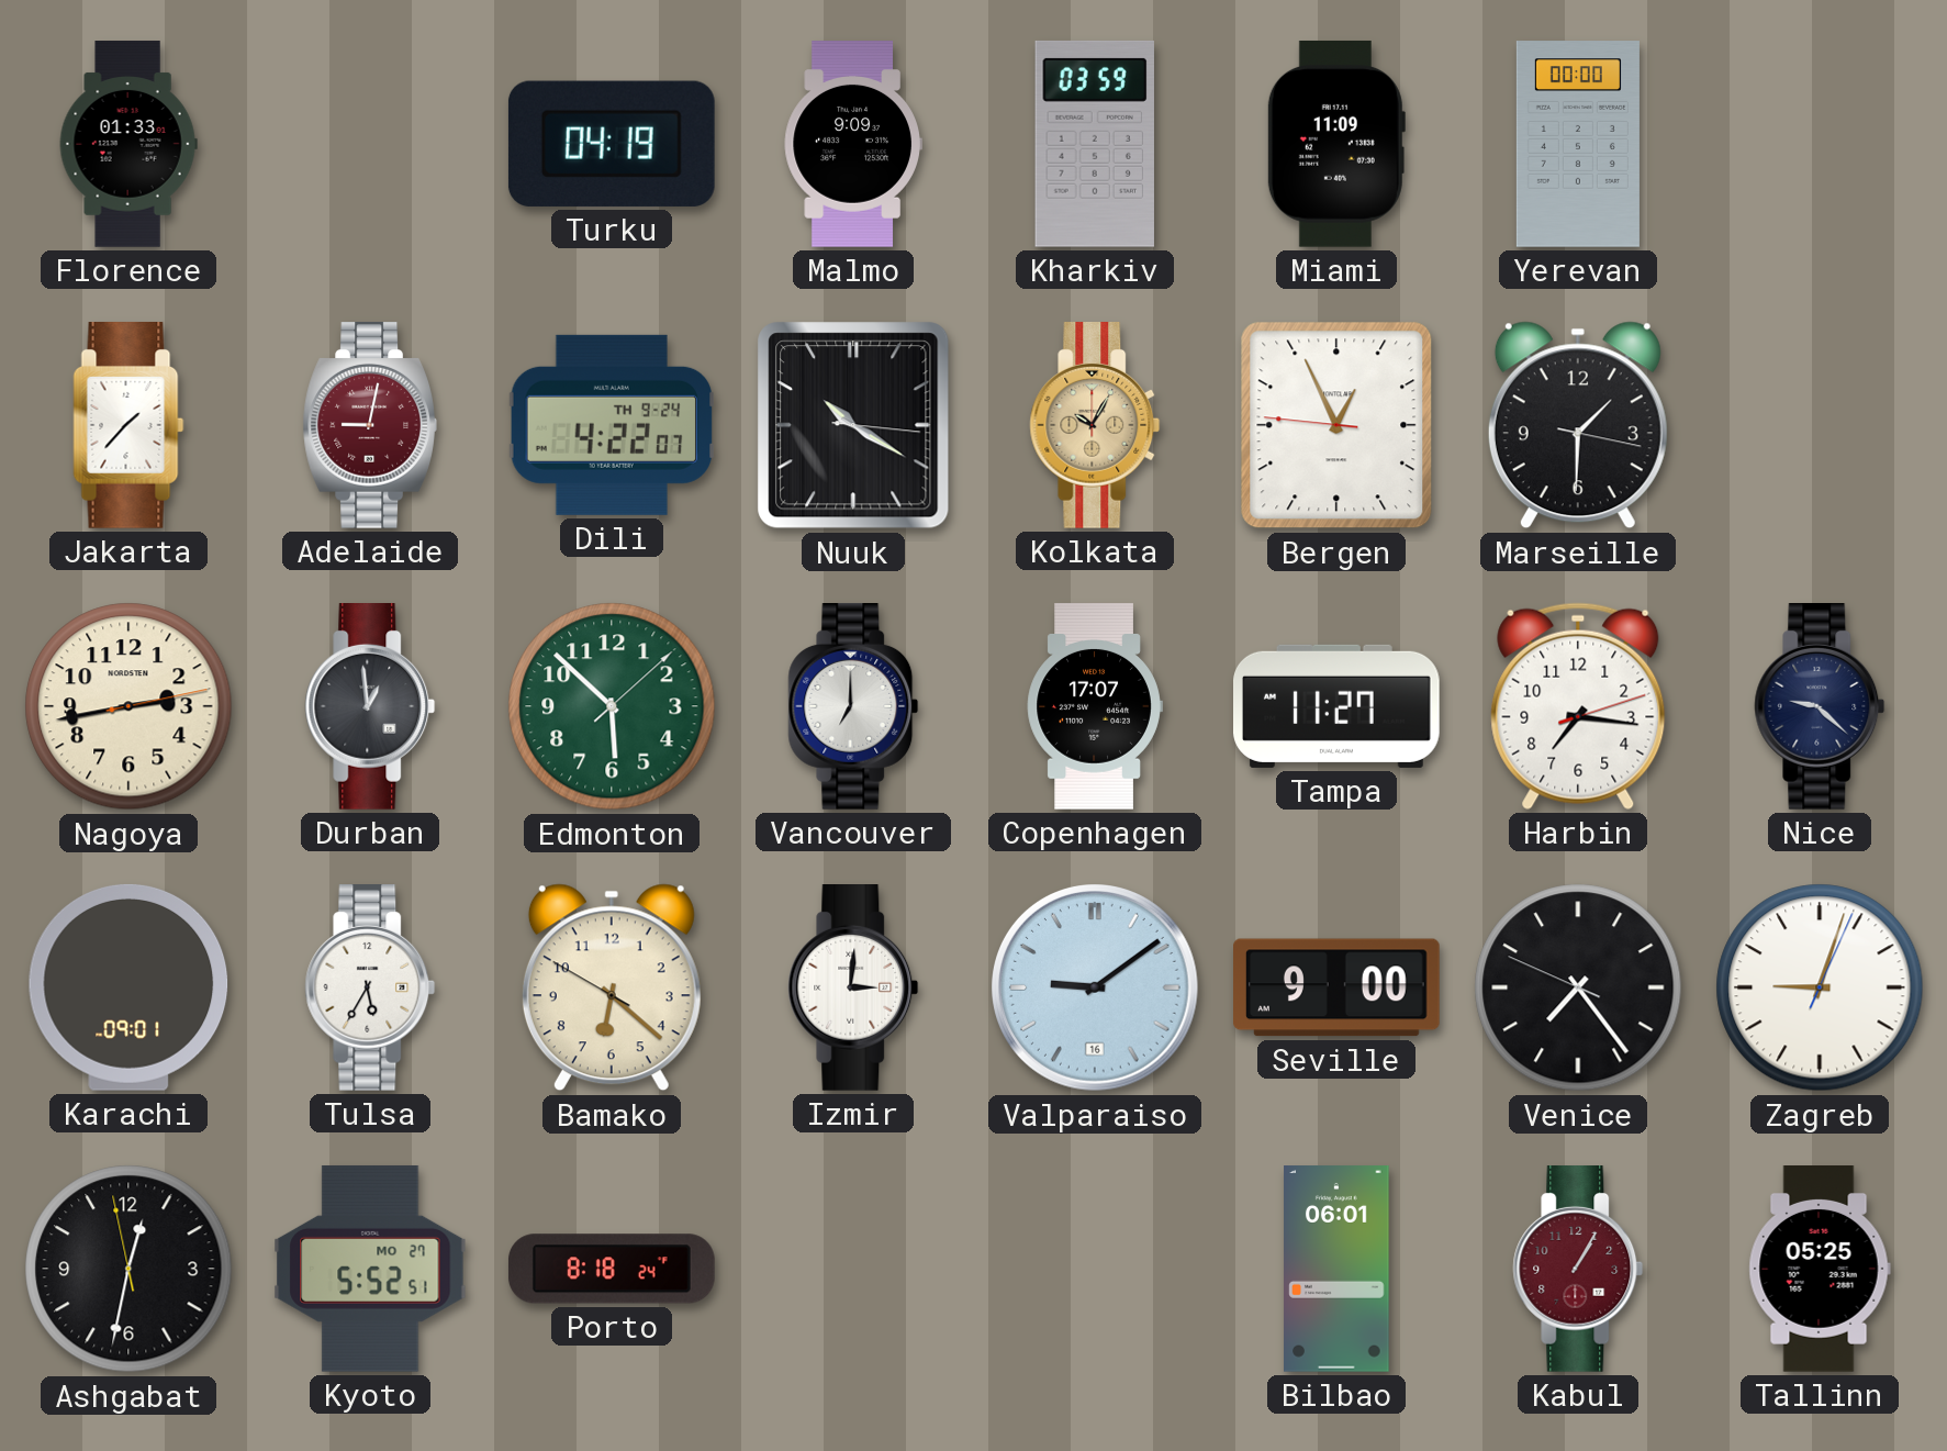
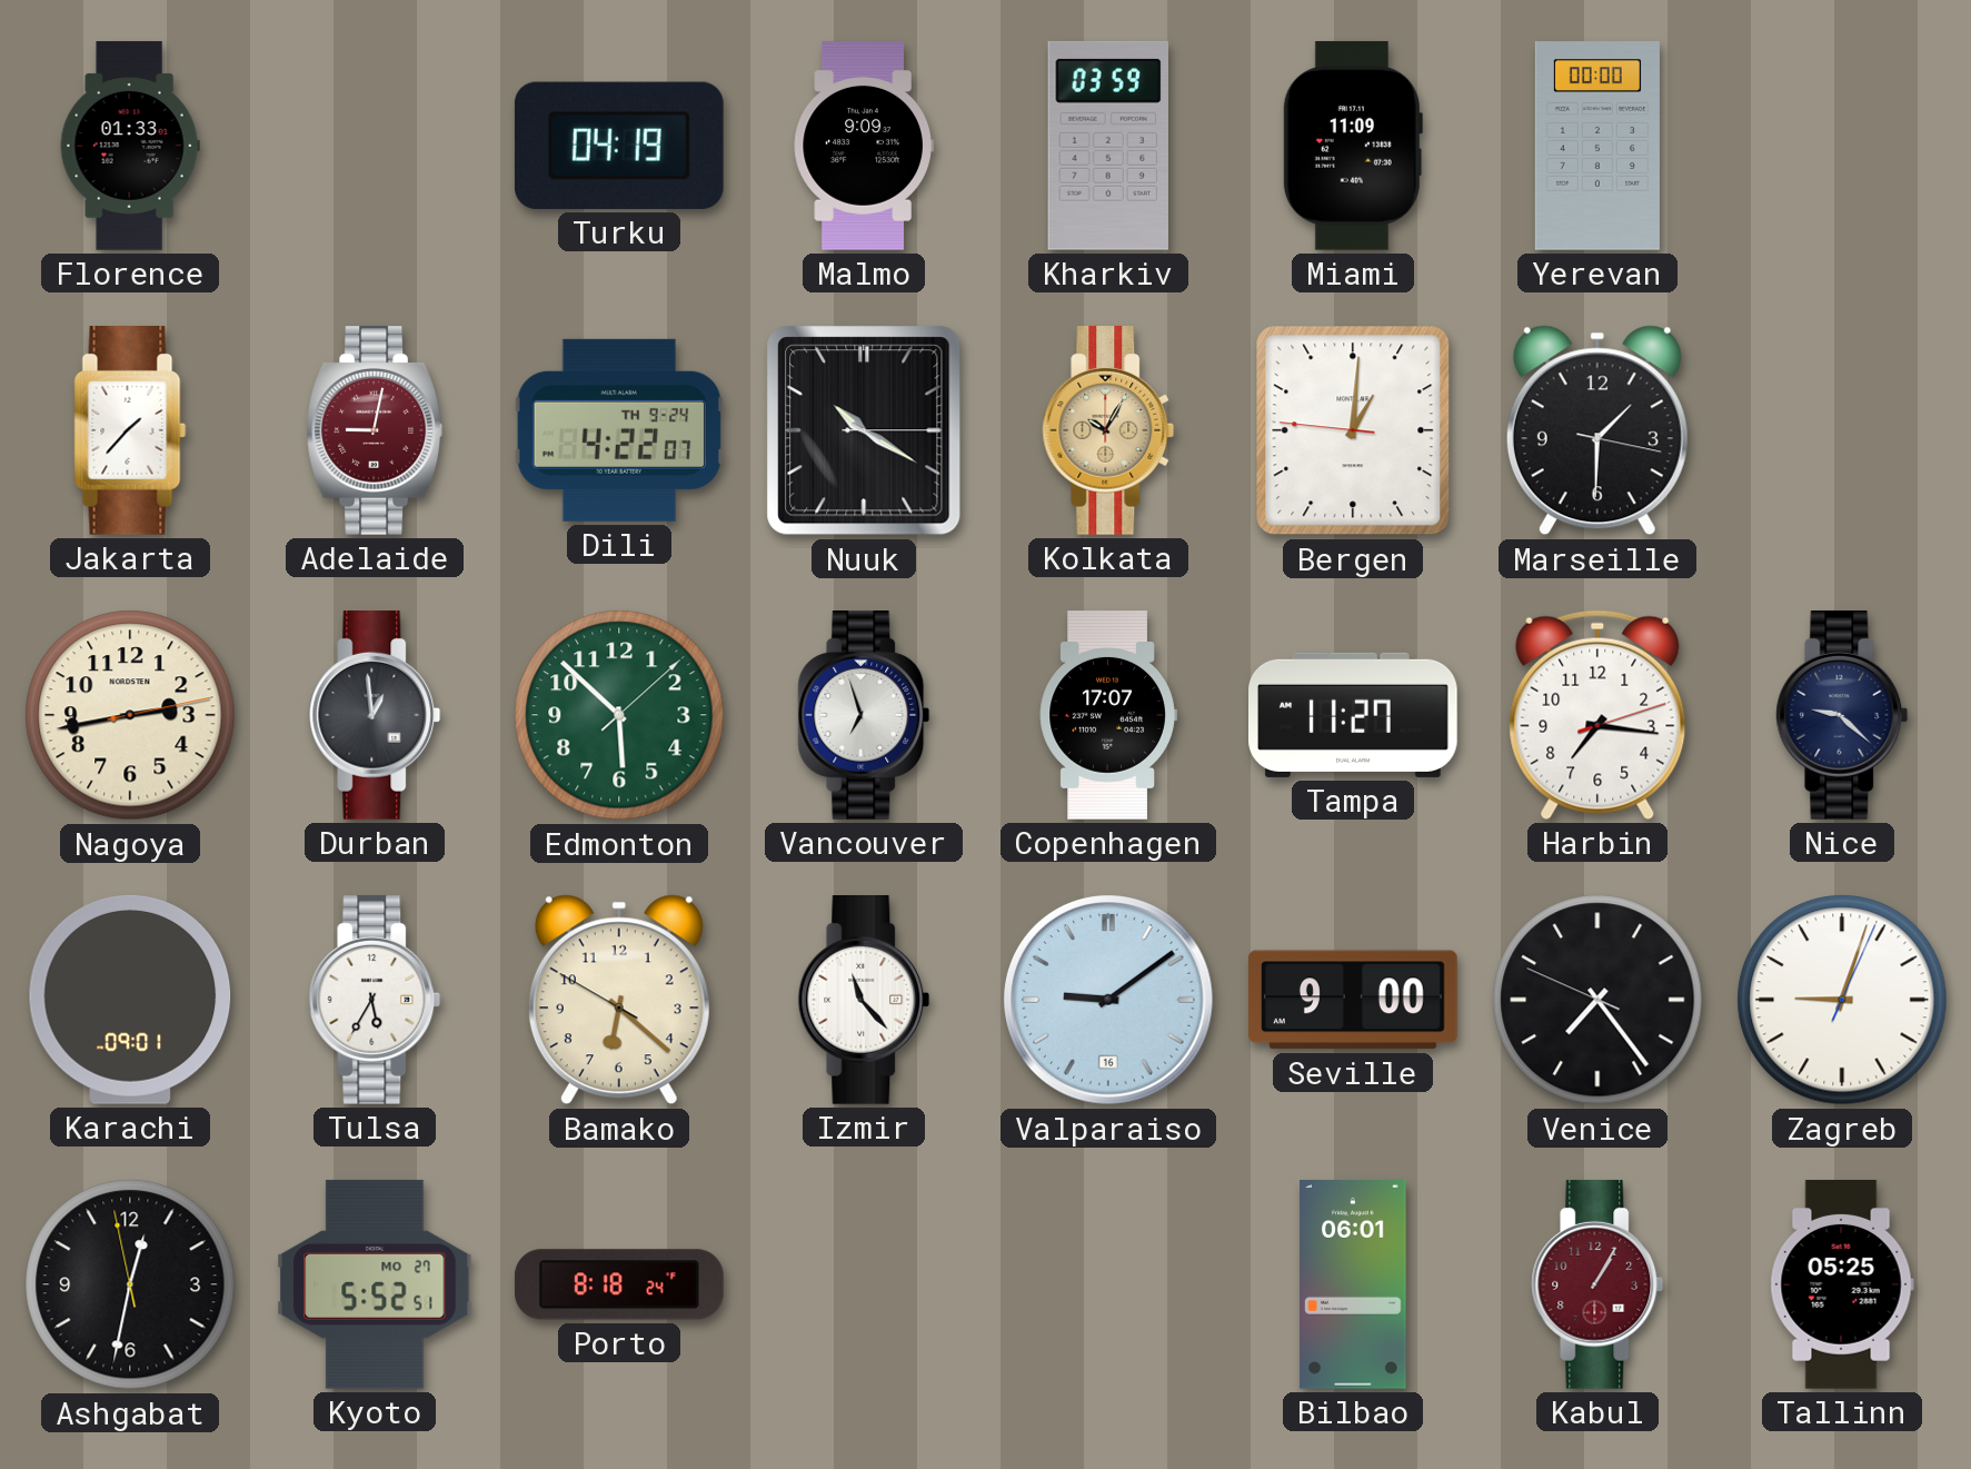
Nuuk: 10:20:16 -> 10:20:15 (864, 430)
Bergen: 12:55 -> 1:00 (1353, 430)
Vancouver: 7:00 -> 6:57 (864, 716)
Izmir: 3:01 -> 11:23 (864, 1001)
